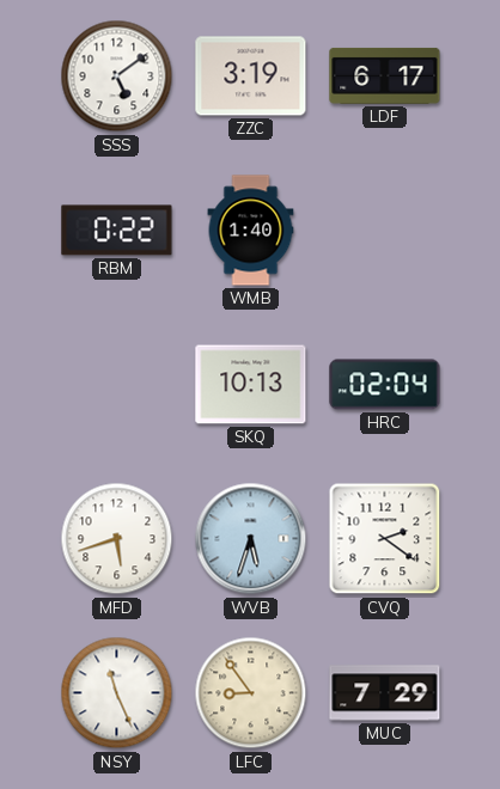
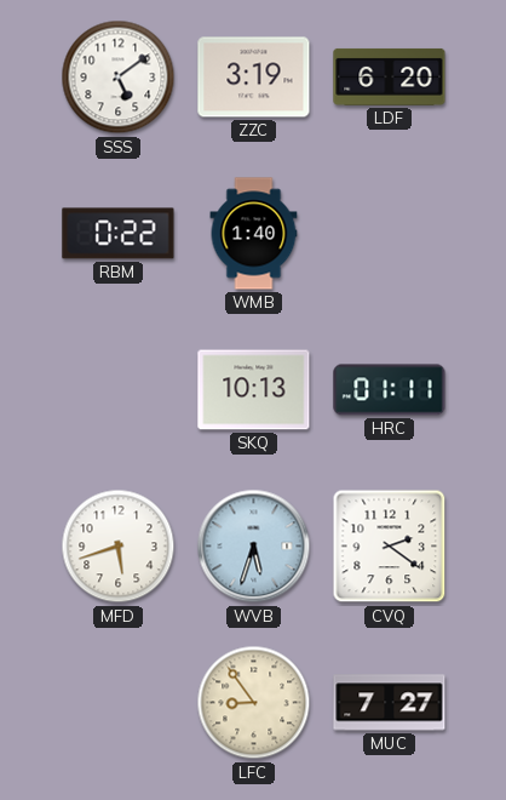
LDF: 6:17 -> 6:20 (390, 76)
HRC: 02:04 -> 01:11 (390, 390)
NSY: 11:26 -> none (117, 693)
MUC: 7:29 -> 7:27 (390, 703)
